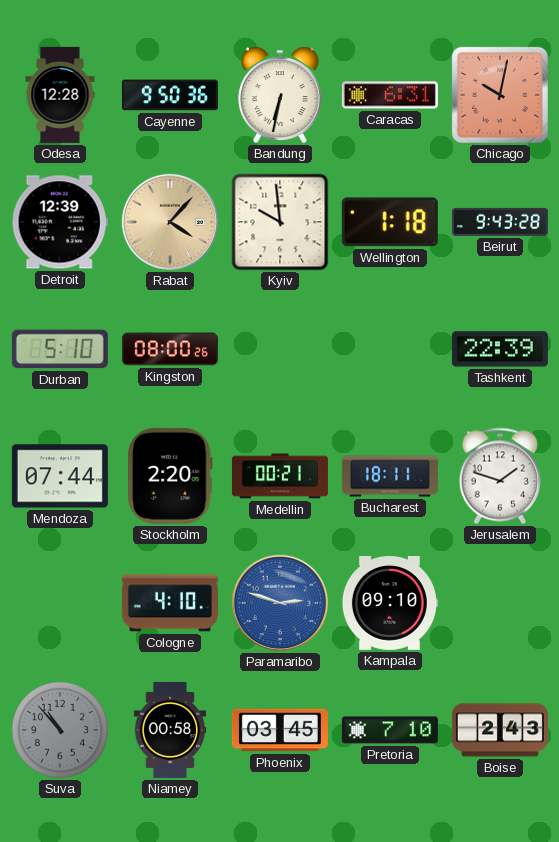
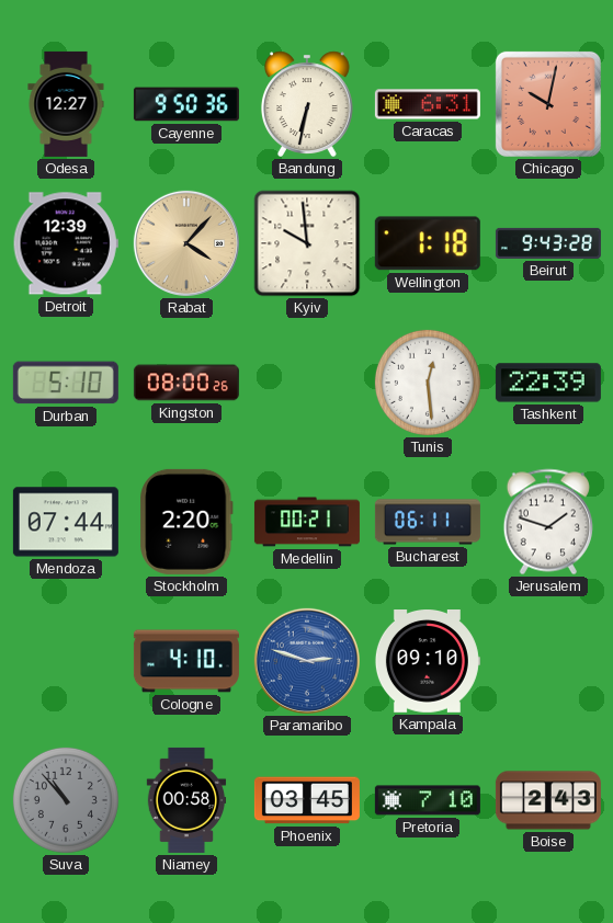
Odesa: 12:28 -> 12:27 (66, 104)
Tunis: none -> 12:29 (428, 383)
Bucharest: 18:11 -> 06:11 (428, 522)
